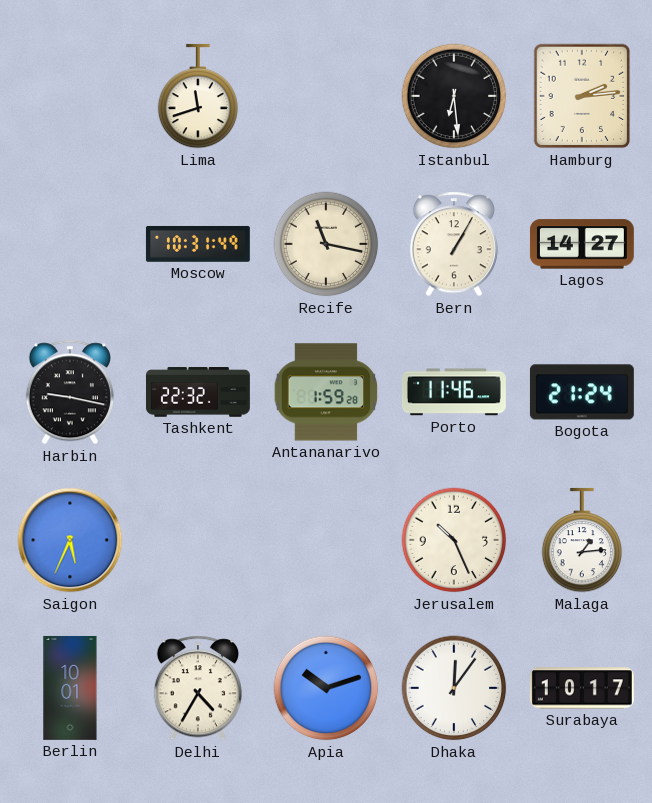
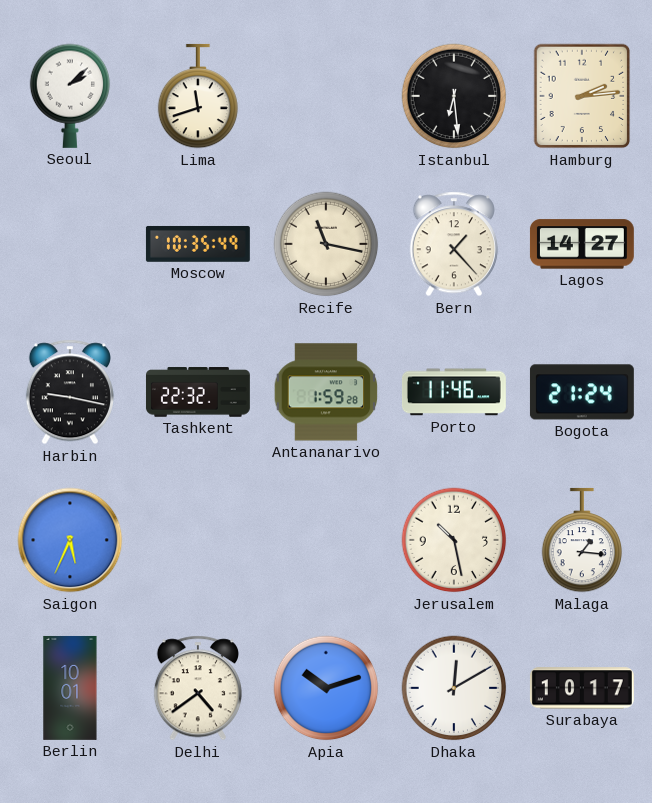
Seoul: none -> 2:08 (70, 96)
Moscow: 10:31 -> 10:35 (198, 244)
Bern: 1:05 -> 1:23 (454, 244)
Jerusalem: 10:26 -> 10:28 (454, 540)
Malaga: 1:14 -> 1:16 (582, 540)
Delhi: 4:35 -> 4:39 (198, 688)
Dhaka: 12:06 -> 12:10 (454, 688)
